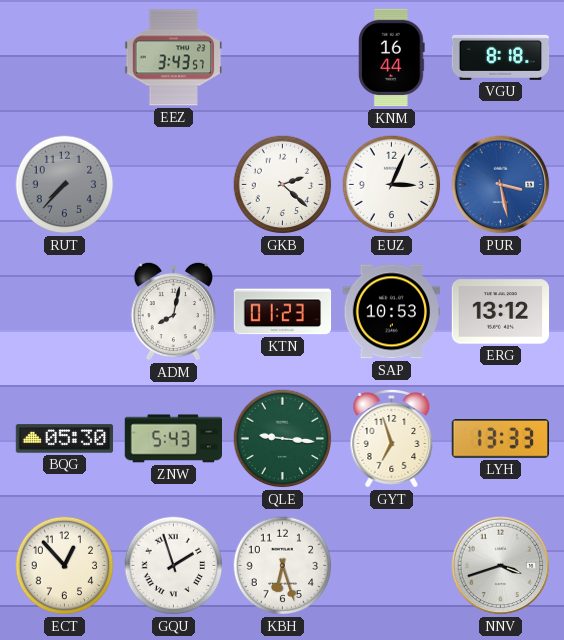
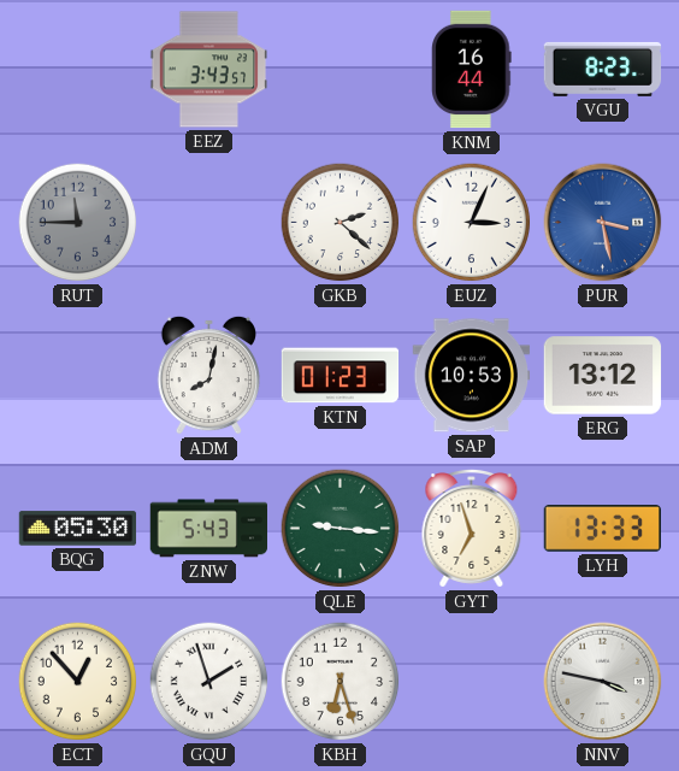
VGU: 8:18 -> 8:23 (603, 69)
RUT: 7:37 -> 11:45 (78, 223)
NNV: 3:42 -> 3:47 (603, 682)
